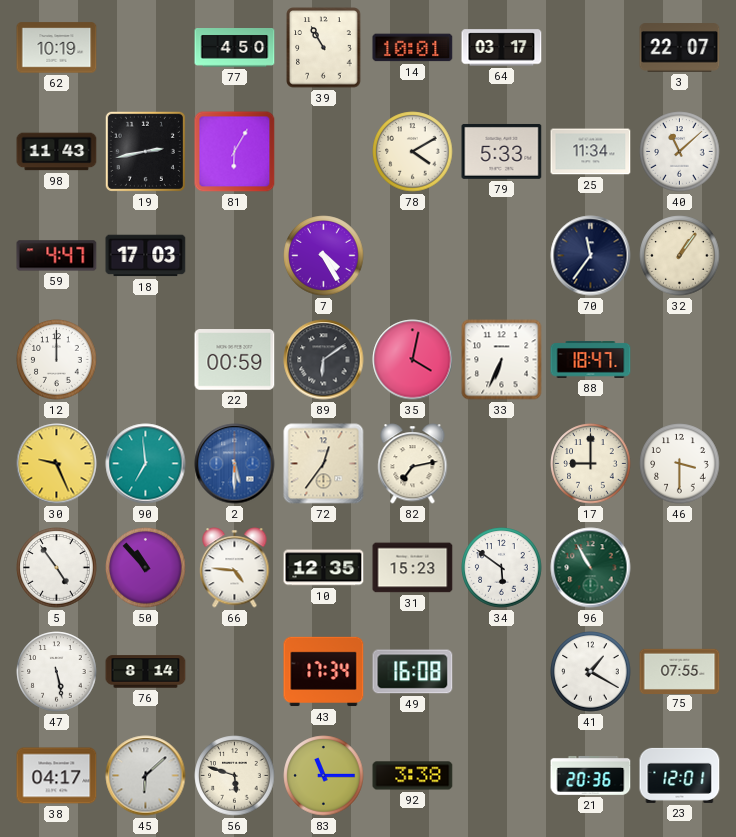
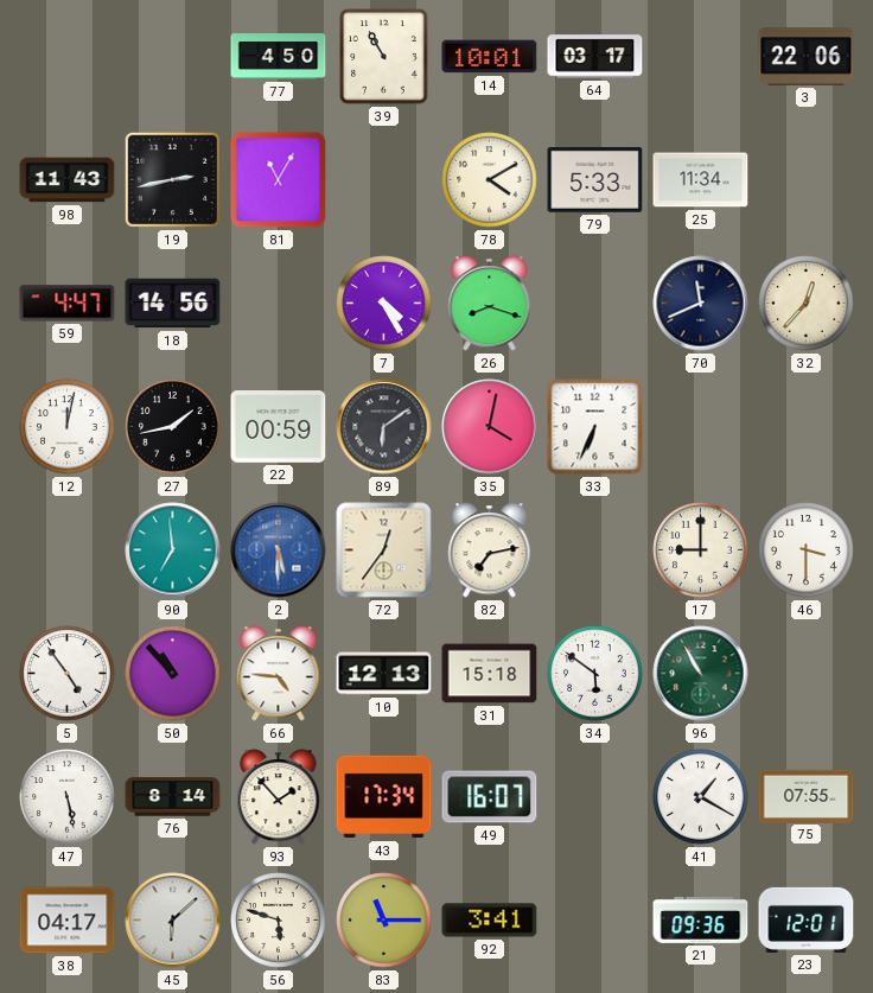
62: 10:19 -> none (57, 48)
3: 22:07 -> 22:06 (807, 57)
81: 6:05 -> 11:05 (279, 180)
40: 11:08 -> none (680, 152)
18: 17:03 -> 14:56 (173, 304)
26: none -> 8:18 (490, 304)
70: 11:36 -> 11:41 (701, 304)
32: 1:06 -> 12:37 (807, 304)
12: 12:00 -> 12:02 (68, 427)
27: none -> 1:43 (173, 427)
88: 18:47 -> none (591, 360)
30: 9:26 -> none (57, 464)
10: 12:35 -> 12:13 (384, 674)
31: 15:23 -> 15:18 (490, 674)
93: none -> 1:53 (279, 797)
49: 16:08 -> 16:07 (490, 797)
92: 3:38 -> 3:41 (490, 921)
21: 20:36 -> 09:36 (701, 919)
